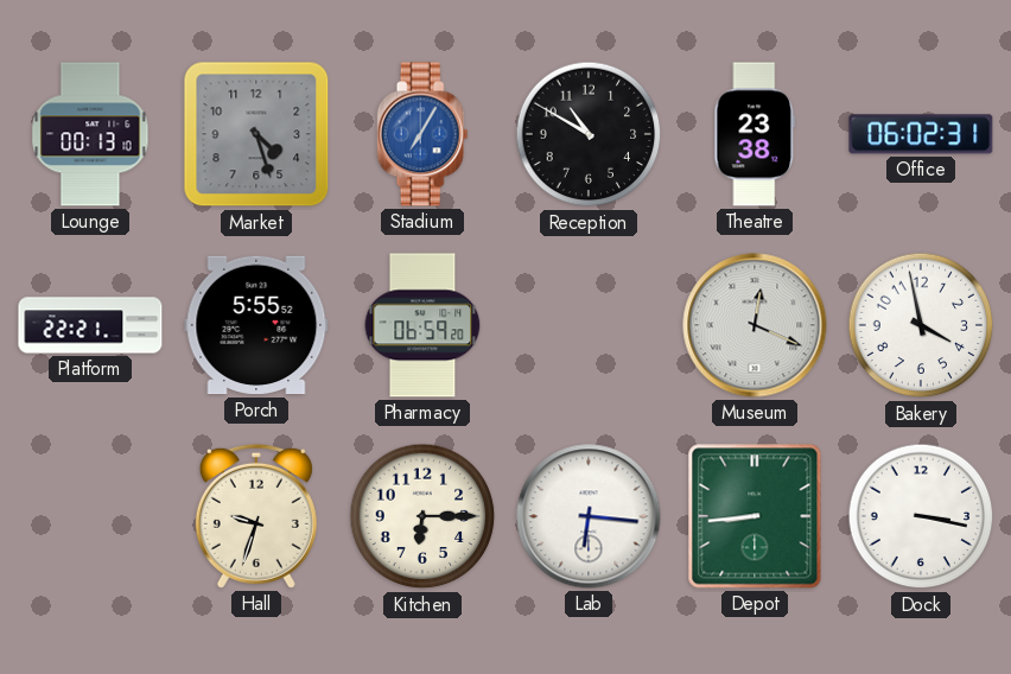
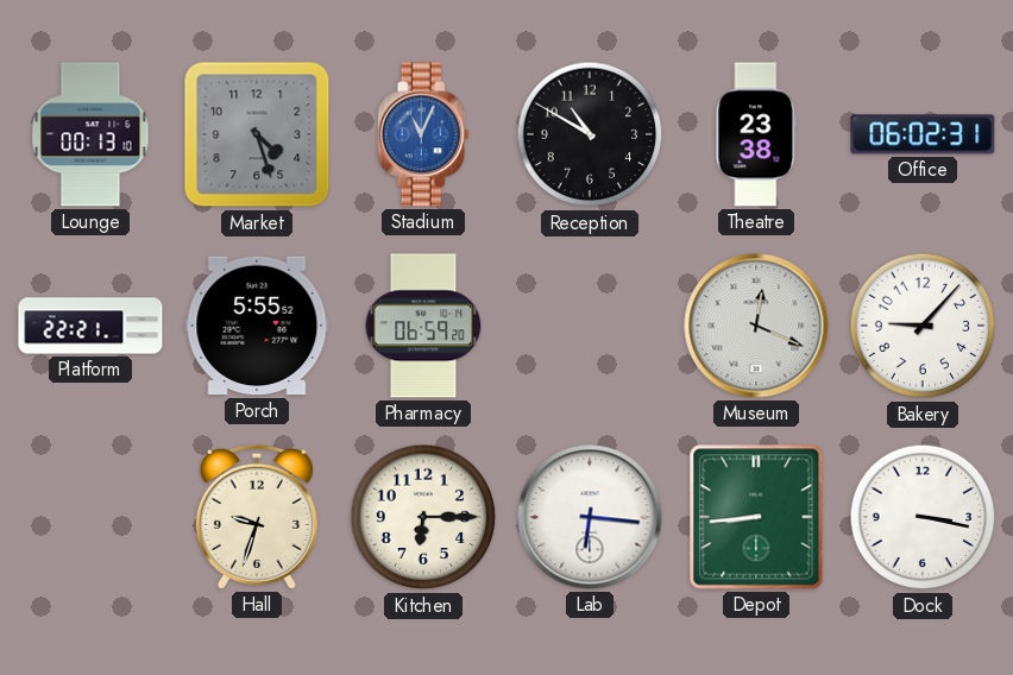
Stadium: 7:05 -> 11:04 (423, 134)
Bakery: 3:58 -> 9:07 (923, 326)
